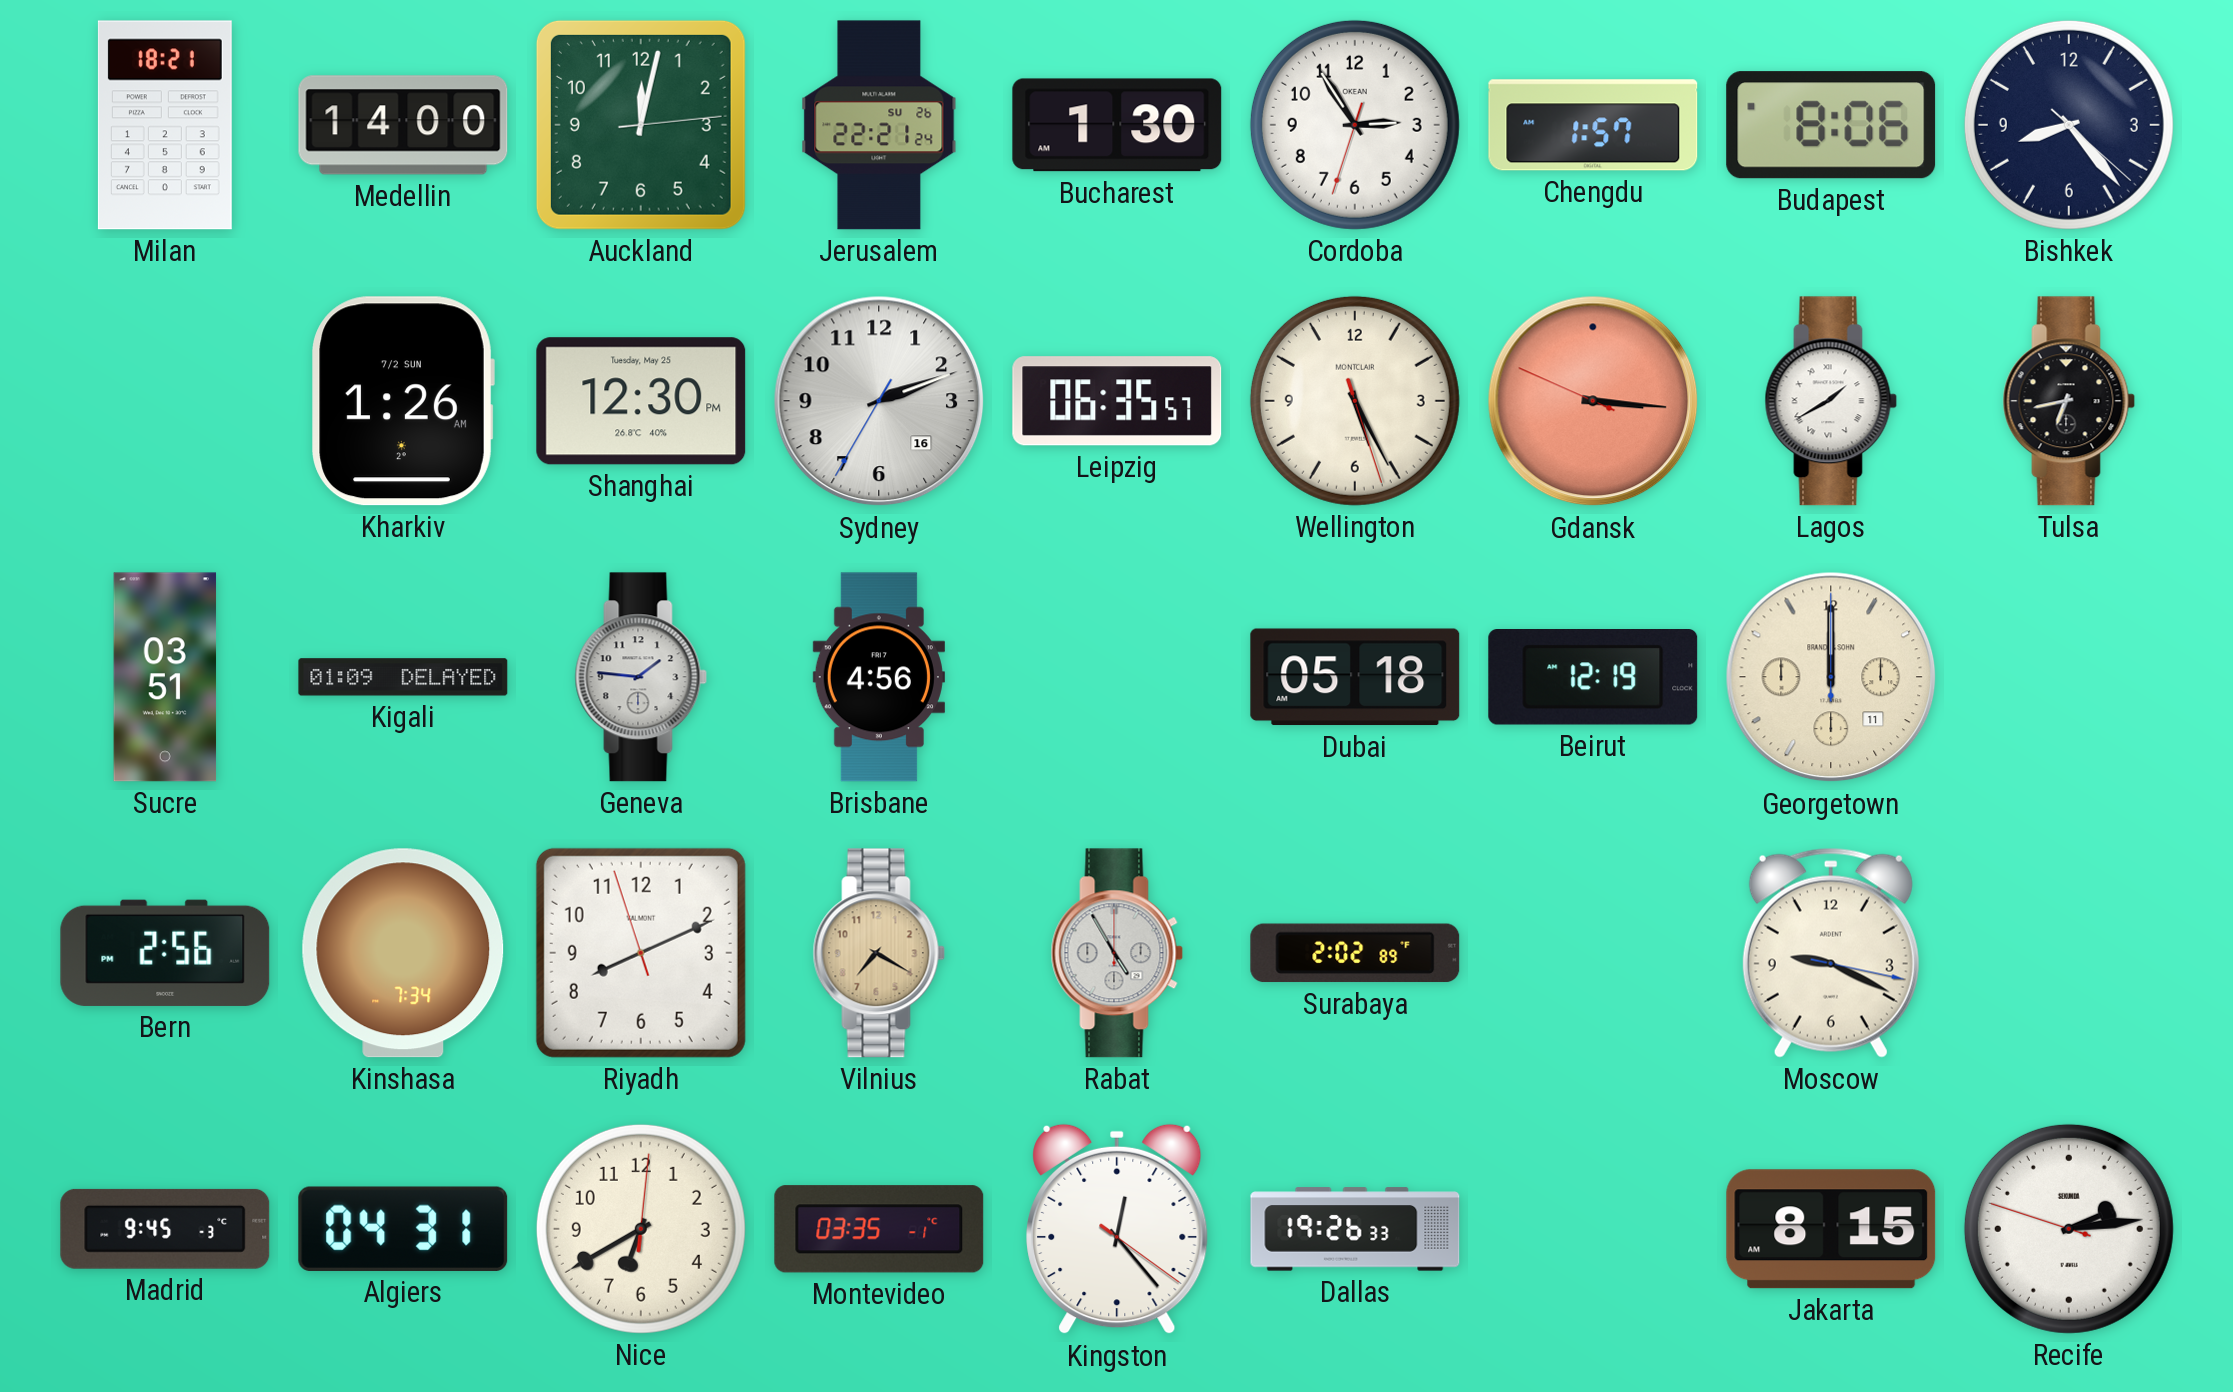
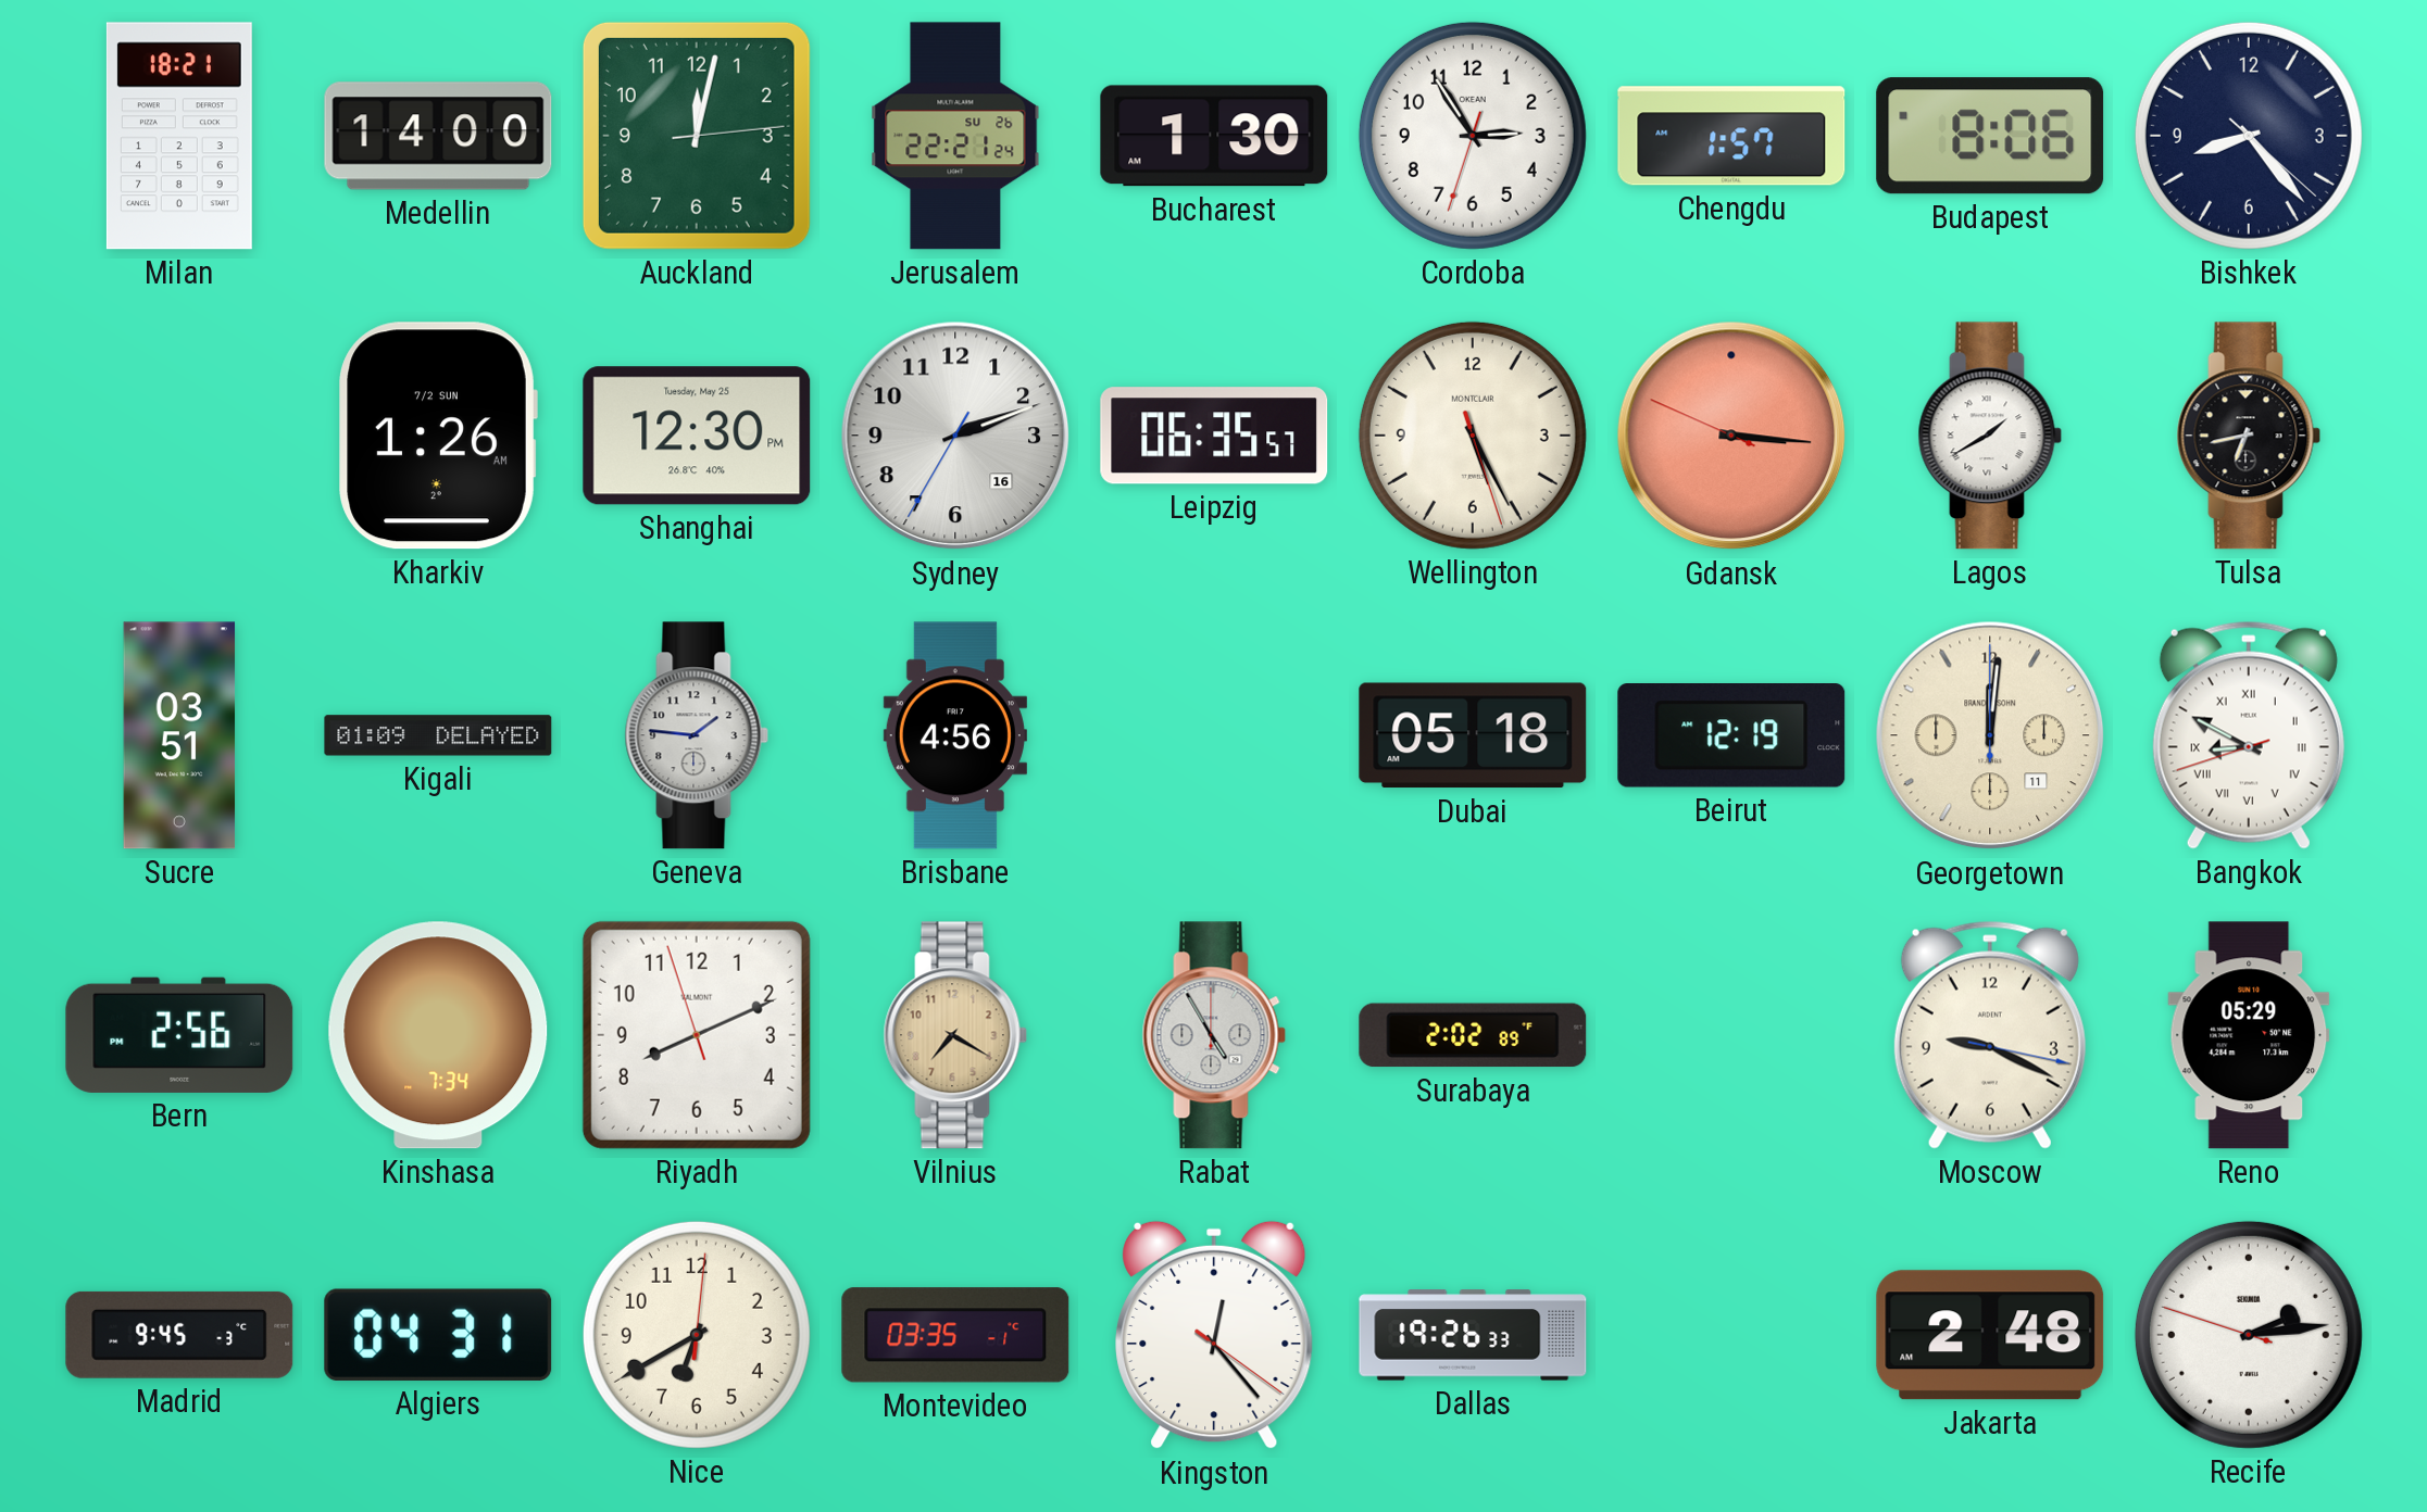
Georgetown: 12:00 -> 12:01 (1990, 735)
Bangkok: none -> 8:49 (2249, 735)
Reno: none -> 05:29 (2249, 1035)
Jakarta: 8:15 -> 2:48 (1990, 1335)
